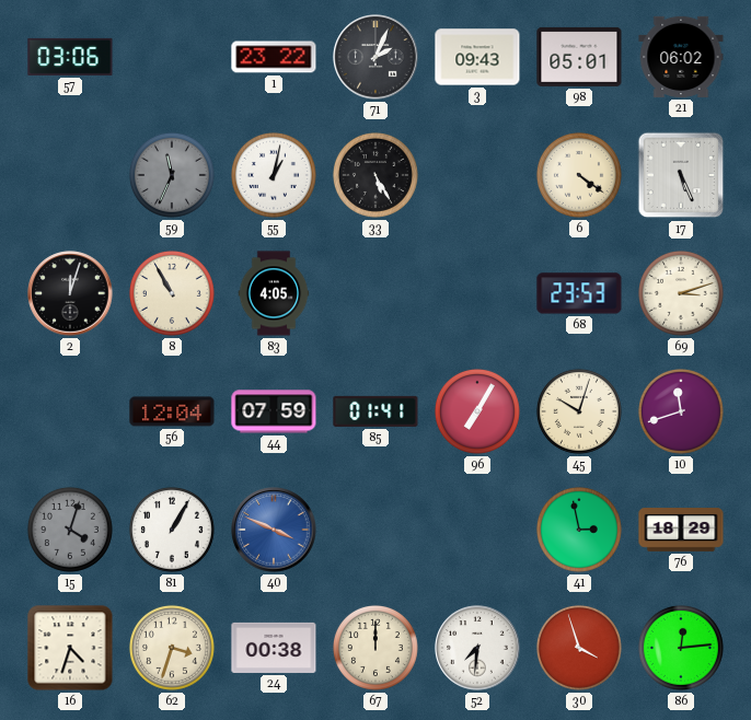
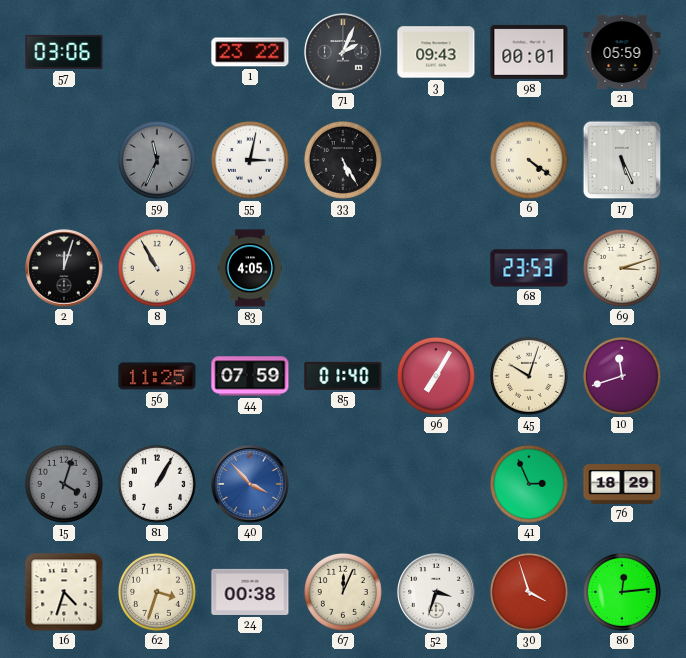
98: 05:01 -> 00:01 (529, 52)
21: 06:02 -> 05:59 (622, 52)
55: 1:02 -> 3:02 (250, 160)
56: 12:04 -> 11:25 (157, 376)
85: 01:41 -> 01:40 (343, 376)
40: 3:49 -> 3:53 (250, 484)
41: 2:58 -> 2:56 (529, 484)
67: 12:00 -> 12:04 (343, 592)
52: 7:31 -> 3:33 (436, 592)
